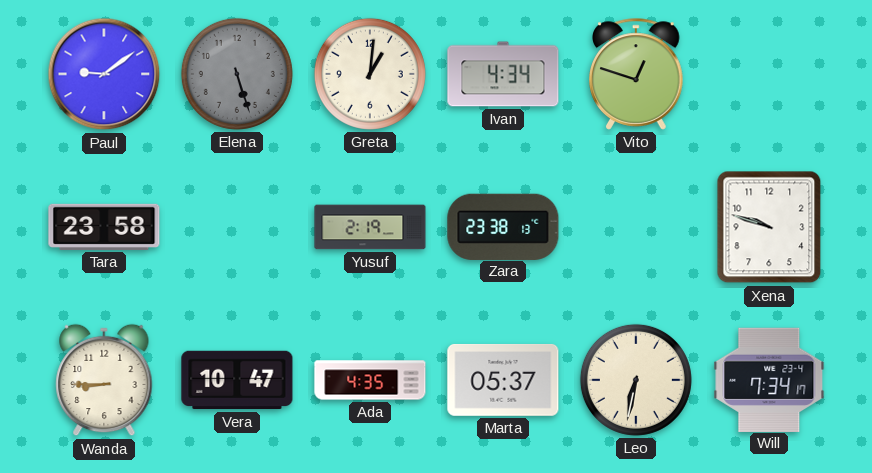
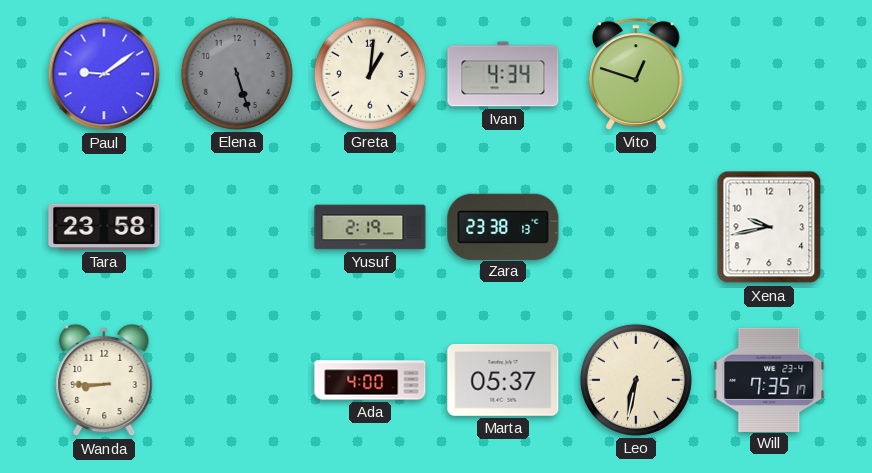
Xena: 9:48 -> 9:43 (769, 227)
Vera: 10:47 -> none (237, 380)
Ada: 4:35 -> 4:00 (370, 380)
Will: 7:34 -> 7:35 (769, 379)
